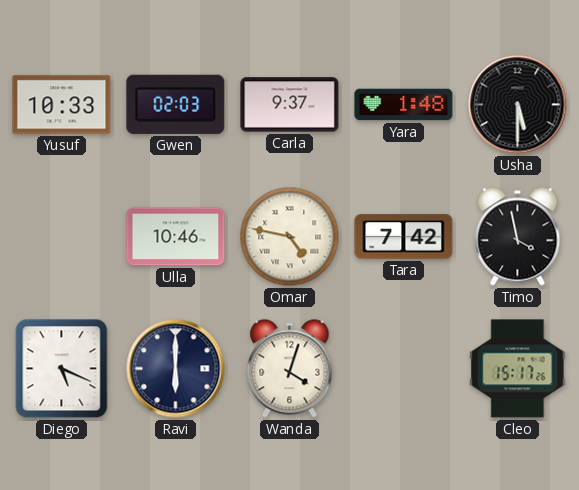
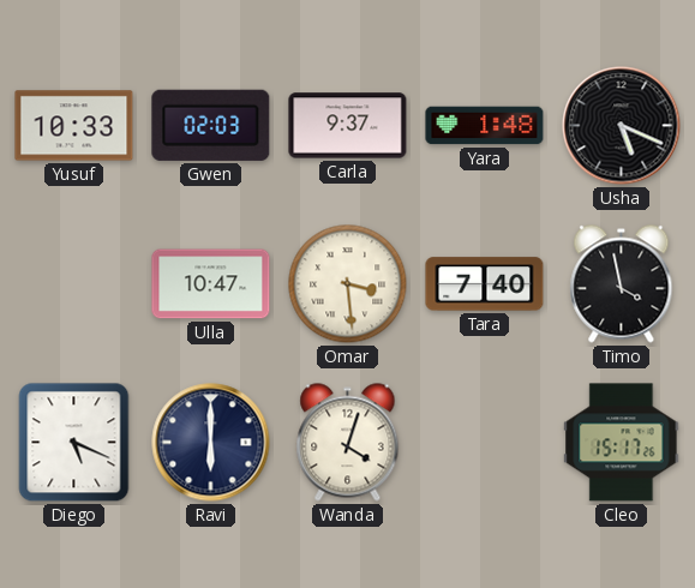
Usha: 5:30 -> 5:19 (622, 126)
Ulla: 10:46 -> 10:47 (211, 284)
Omar: 4:47 -> 3:29 (348, 284)
Tara: 7:42 -> 7:40 (485, 284)
